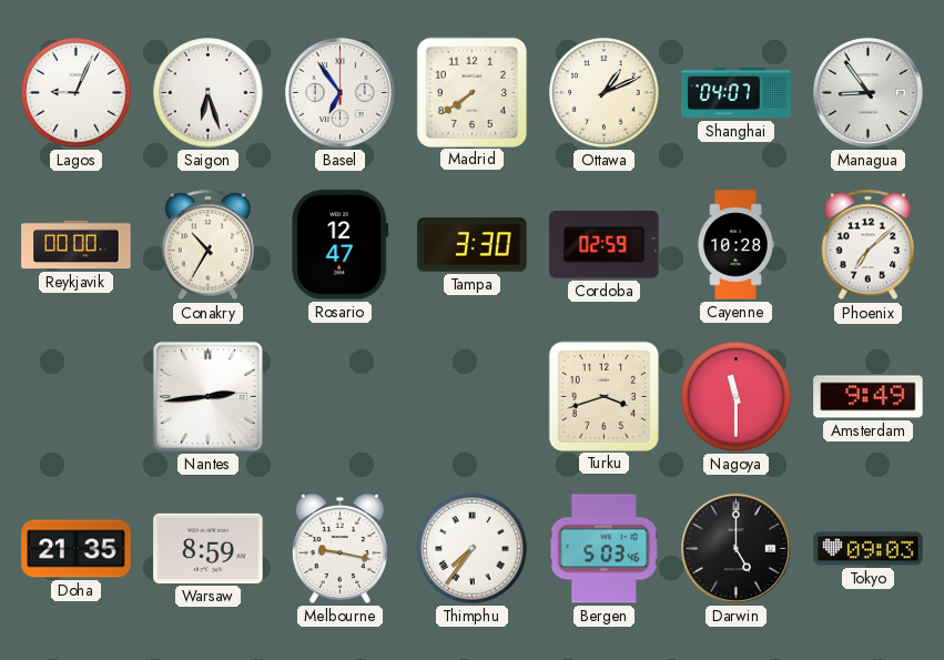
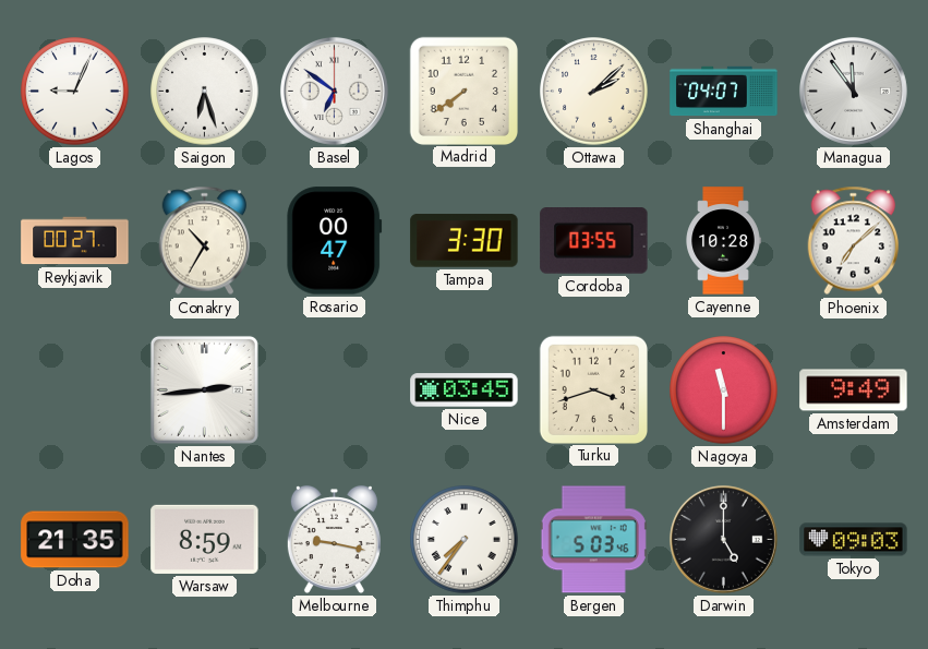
Basel: 6:54 -> 6:51 (334, 91)
Ottawa: 1:11 -> 2:08 (594, 92)
Managua: 8:54 -> 11:54 (853, 91)
Reykjavik: 00:00 -> 00:27 (75, 241)
Rosario: 12:47 -> 00:47 (335, 241)
Cordoba: 02:59 -> 03:55 (594, 241)
Nice: none -> 03:45 (465, 390)
